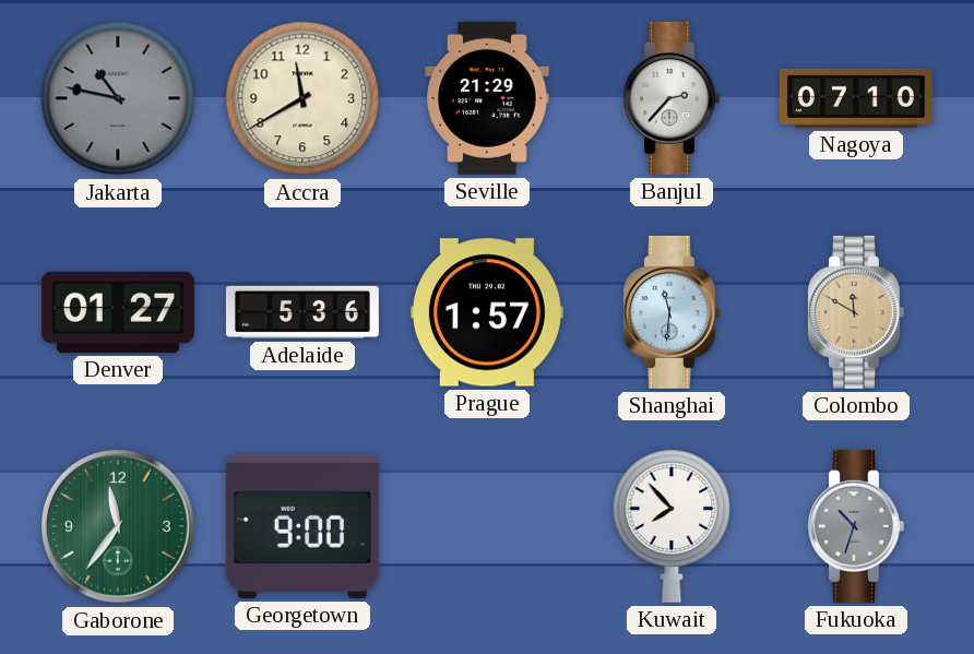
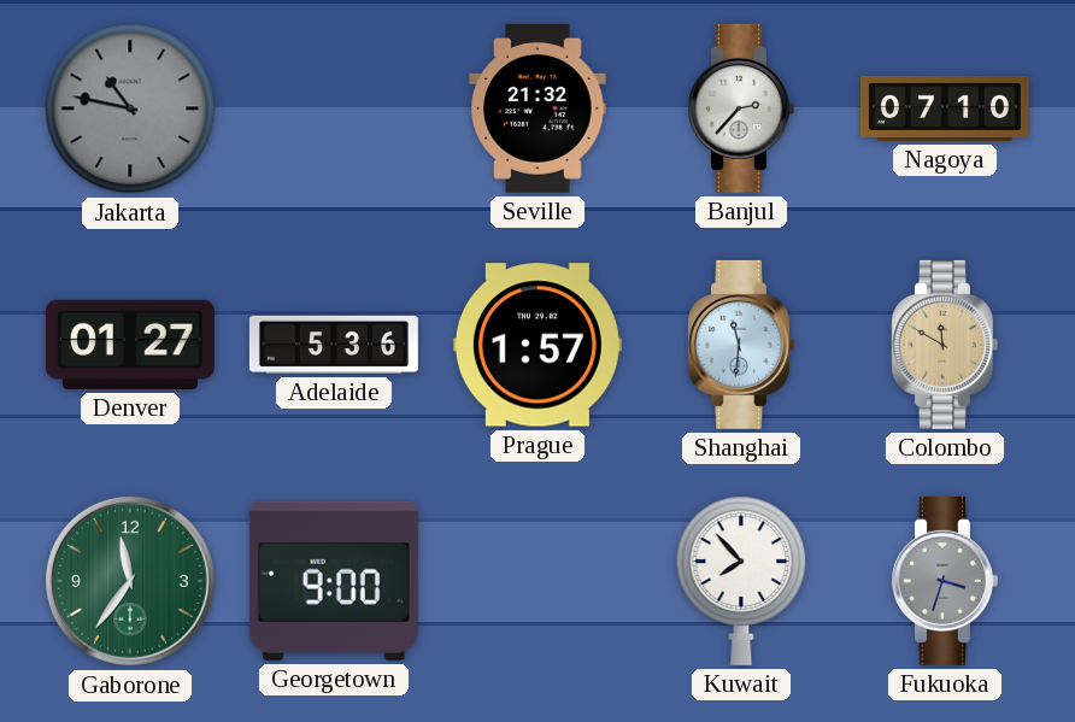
Accra: 11:40 -> none (302, 98)
Seville: 21:29 -> 21:32 (537, 108)
Fukuoka: 10:33 -> 3:33 (944, 581)
